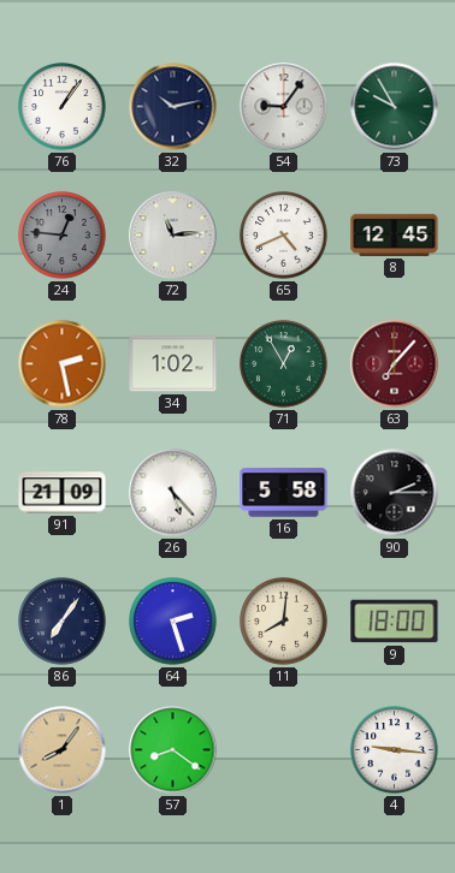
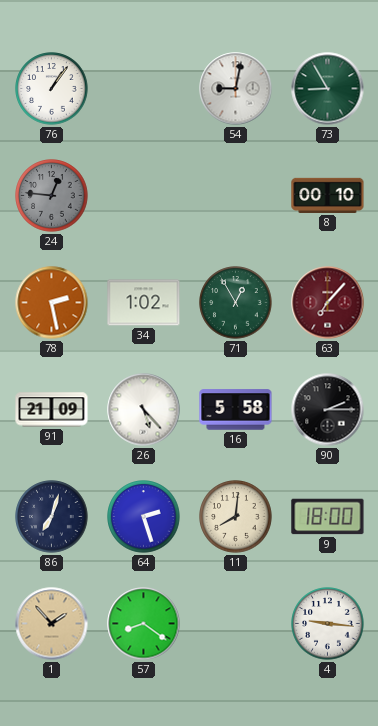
32: 10:13 -> none (173, 107)
54: 9:06 -> 9:02 (236, 89)
73: 9:55 -> 8:55 (328, 89)
72: 11:14 -> none (173, 236)
65: 4:41 -> none (284, 236)
8: 12:45 -> 00:10 (328, 195)
86: 7:06 -> 7:03 (52, 517)
1: 8:06 -> 1:53 (52, 624)
